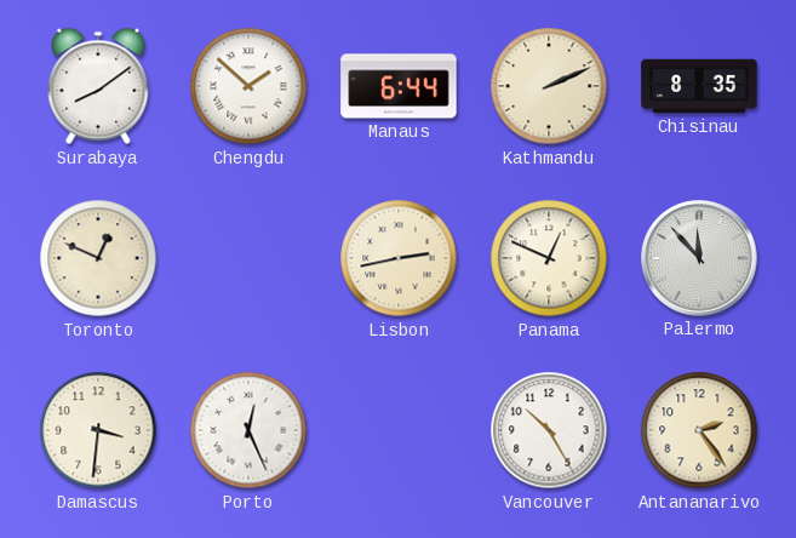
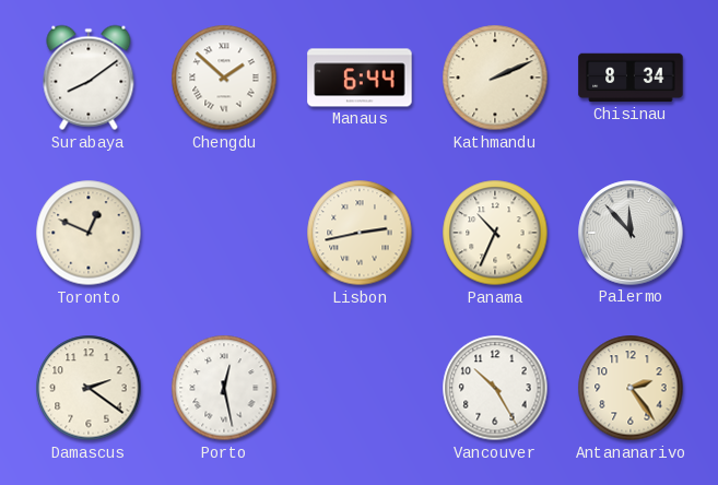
Chisinau: 8:35 -> 8:34 (631, 78)
Panama: 12:49 -> 10:34 (495, 233)
Damascus: 3:31 -> 2:21 (89, 388)
Porto: 12:26 -> 12:28 (224, 388)
